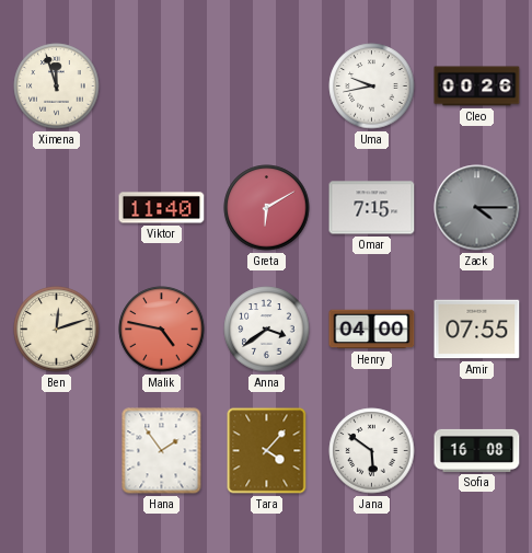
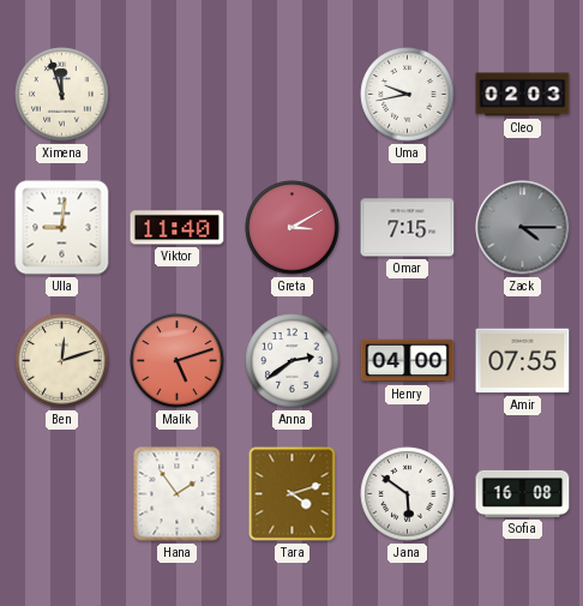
Cleo: 00:26 -> 02:03 (523, 95)
Ulla: none -> 9:01 (62, 228)
Greta: 6:10 -> 3:10 (293, 228)
Malik: 4:47 -> 5:12 (178, 361)
Anna: 3:39 -> 2:39 (293, 361)
Tara: 4:07 -> 4:12 (293, 494)
